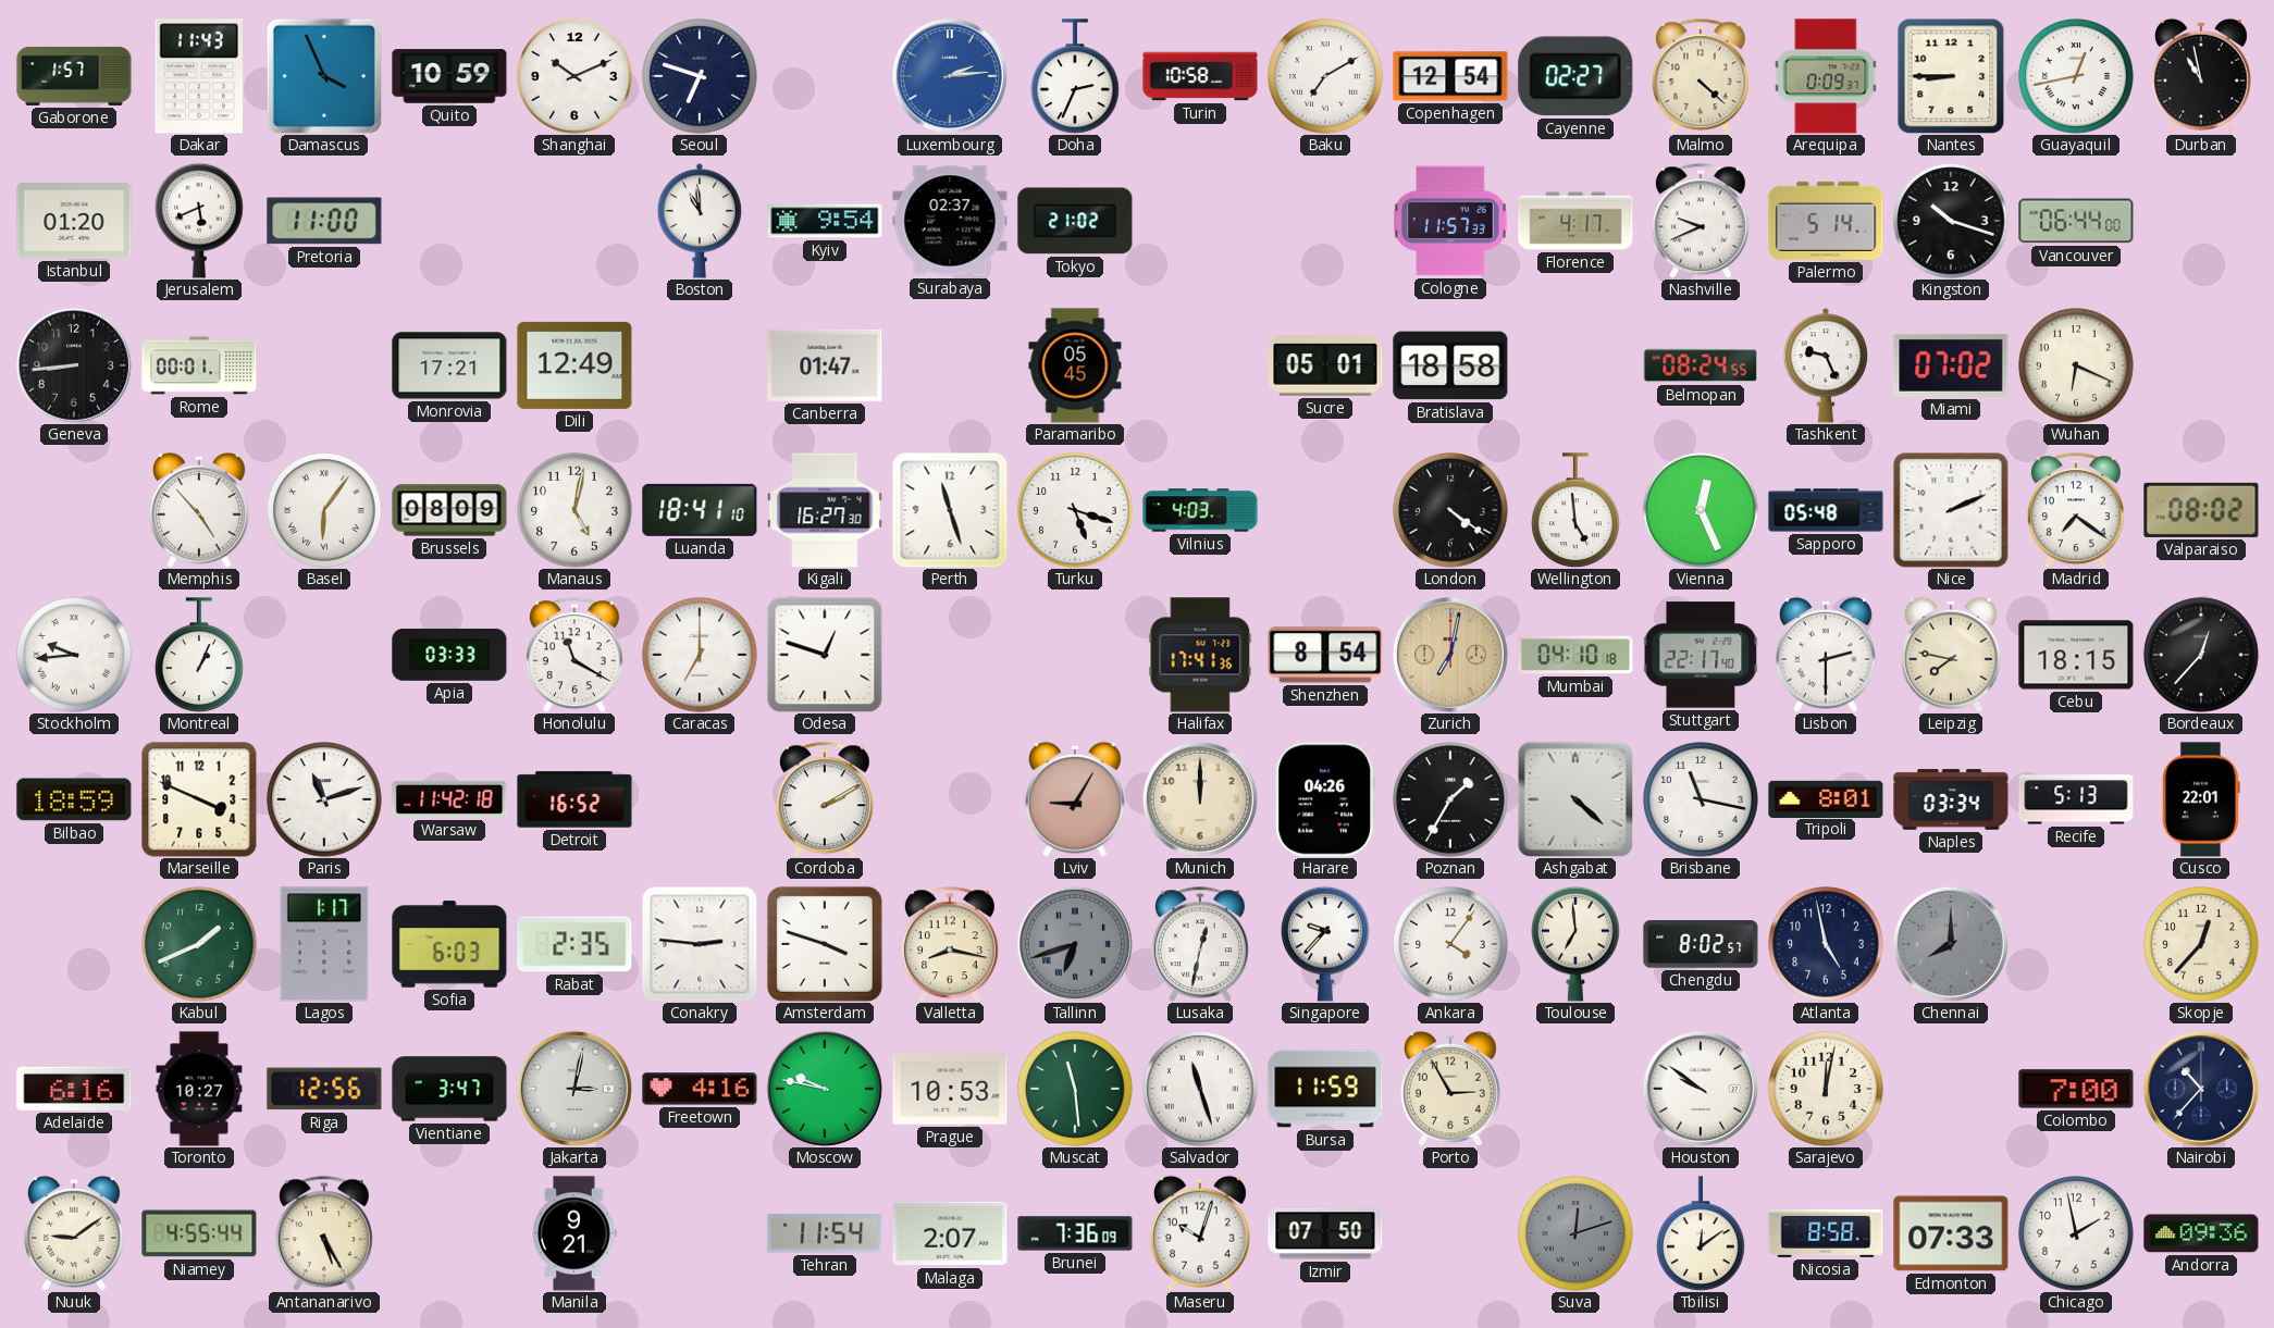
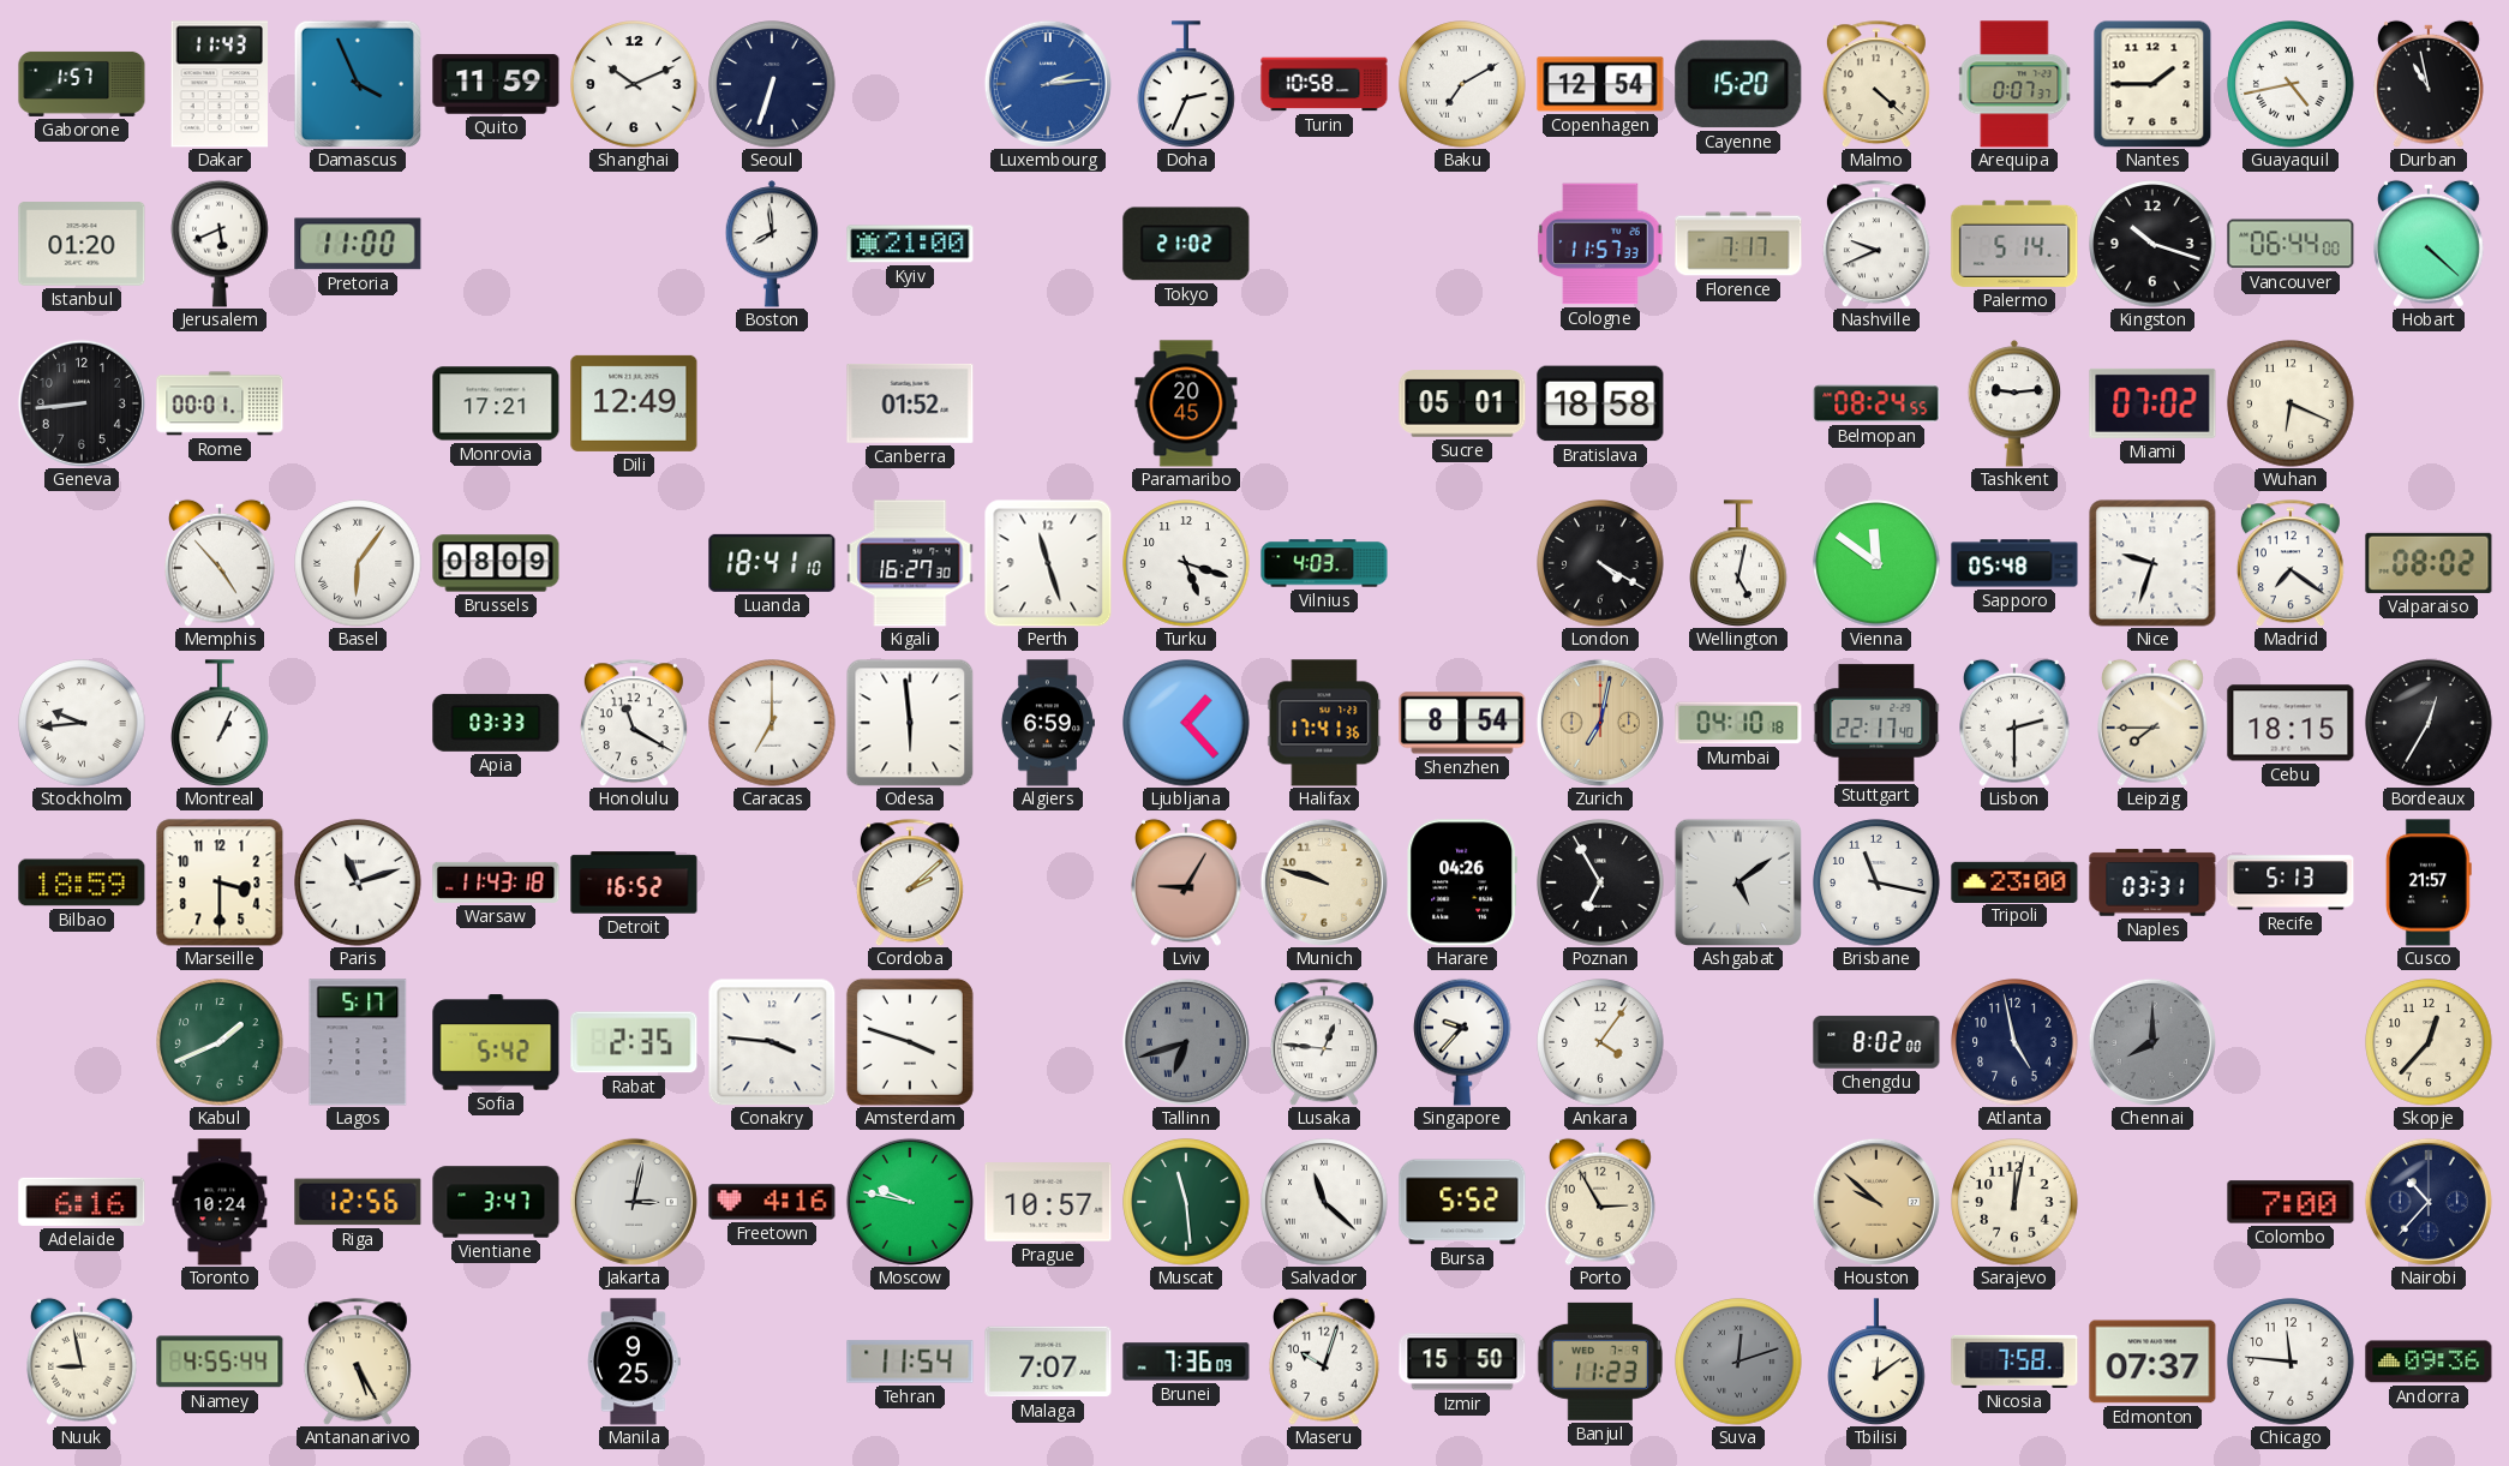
Quito: 10:59 -> 11:59 (496, 84)
Seoul: 6:48 -> 6:33 (772, 84)
Cayenne: 02:27 -> 15:20 (1738, 84)
Arequipa: 0:09 -> 0:07 (2014, 84)
Nantes: 8:45 -> 1:45 (2152, 84)
Guayaquil: 12:43 -> 4:43 (2291, 84)
Boston: 10:59 -> 7:59 (772, 244)
Kyiv: 9:54 -> 21:00 (910, 244)
Surabaya: 02:37 -> none (950, 221)
Florence: 4:17 -> 7:17 (1738, 244)
Hobart: none -> 4:22 (2430, 244)
Canberra: 01:47 -> 01:52 (910, 403)
Paramaribo: 05:45 -> 20:45 (1186, 403)
Tashkent: 9:26 -> 9:14 (2014, 403)
Manaus: 5:02 -> none (574, 510)
London: 4:21 -> 4:20 (1600, 563)
Wellington: 4:59 -> 5:02 (1738, 563)
Vienna: 12:26 -> 11:51 (1876, 563)
Nice: 2:11 -> 9:33 (2152, 563)
Odesa: 12:48 -> 5:59 (910, 723)
Algiers: none -> 6:59 (1047, 723)
Ljubljana: none -> 1:23 (1186, 723)
Leipzig: 7:47 -> 7:45 (2154, 723)
Bordeaux: 12:37 -> 12:35 (2429, 723)
Marseille: 3:49 -> 3:30 (220, 882)
Warsaw: 11:42 -> 11:43 (496, 882)
Cordoba: 2:10 -> 2:08 (910, 882)
Munich: 12:00 -> 9:48 (1324, 882)
Poznan: 1:35 -> 6:55 (1600, 882)
Ashgabat: 4:22 -> 5:09 (1737, 881)
Tripoli: 8:01 -> 23:00 (2014, 881)
Naples: 03:34 -> 03:31 (2152, 882)
Cusco: 22:01 -> 21:57 (2429, 882)
Lagos: 1:17 -> 5:17 (358, 1042)
Sofia: 6:03 -> 5:42 (496, 1042)
Conakry: 2:46 -> 3:46 (772, 1042)
Valletta: 8:17 -> none (950, 944)
Lusaka: 12:32 -> 12:46 (1324, 1042)
Toulouse: 6:59 -> none (1575, 944)
Chengdu: 8:02:57 -> 8:02:00 (1876, 1042)
Toronto: 10:27 -> 10:24 (220, 1202)
Prague: 10:53 -> 10:57 (1048, 1202)
Salvador: 11:27 -> 11:22 (1324, 1202)
Bursa: 11:59 -> 5:52 (1462, 1202)
Houston: 9:51 -> 9:52 (1876, 1202)
Houston dial: white -> champagne (1876, 1202)
Nuuk: 9:09 -> 8:58 (83, 1362)
Manila: 9:21 -> 9:25 (634, 1362)
Malaga: 2:07 -> 7:07 (1048, 1362)
Izmir: 07:50 -> 15:50 (1462, 1362)
Banjul: none -> 11:23 (1600, 1362)
Nicosia: 8:58 -> 7:58 (2014, 1362)
Edmonton: 07:33 -> 07:37 (2152, 1362)
Chicago: 1:58 -> 11:46 (2291, 1362)
